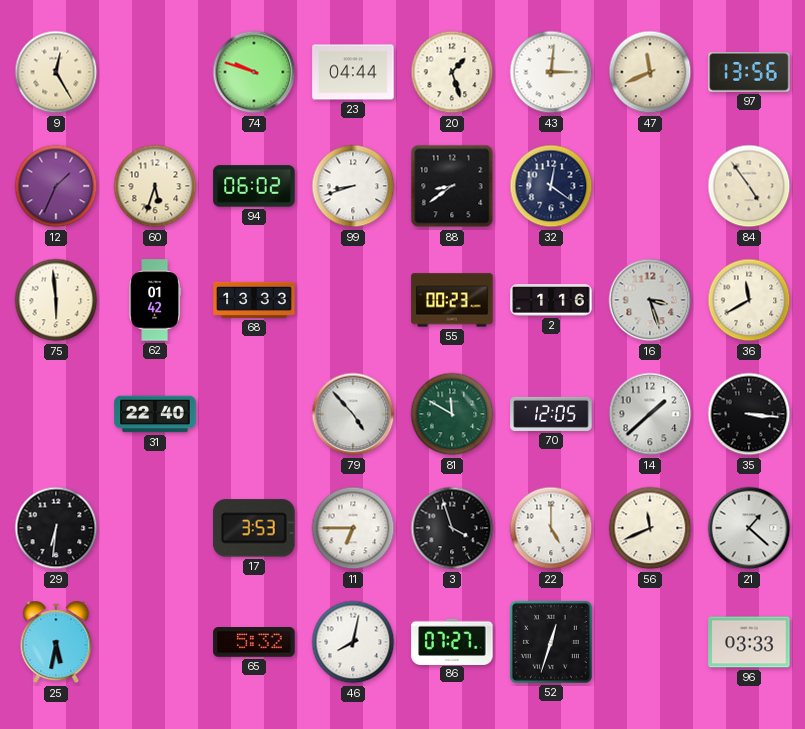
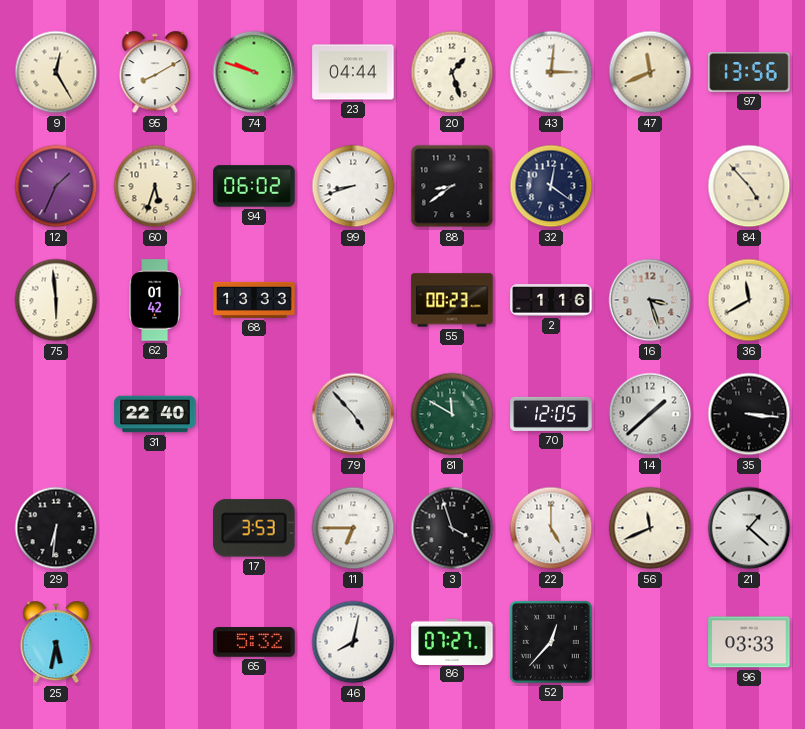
95: none -> 8:10 (155, 72)
84: 4:54 -> 4:53 (749, 186)
52: 12:33 -> 12:37 (551, 642)
